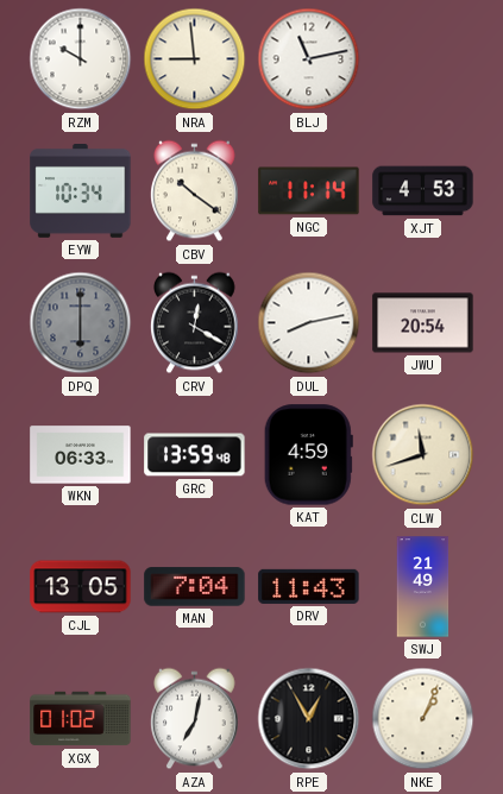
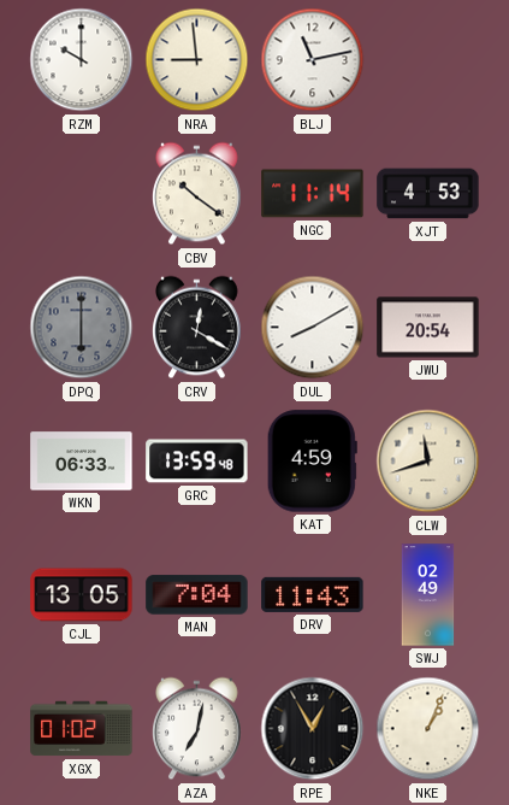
EYW: 10:34 -> none (81, 191)
DUL: 8:13 -> 8:10 (313, 328)
SWJ: 21:49 -> 02:49 (428, 595)
